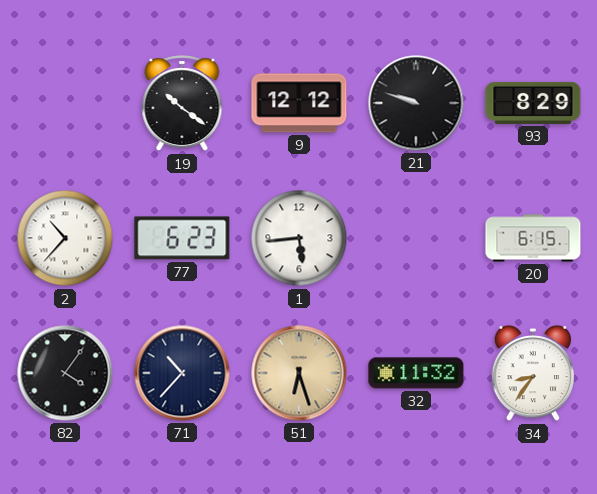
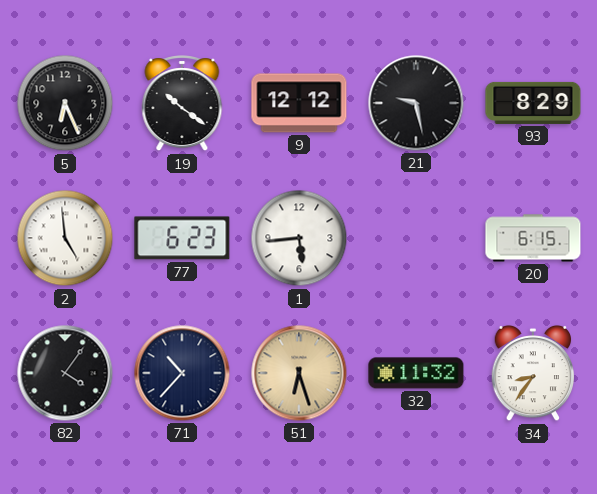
5: none -> 6:26 (65, 103)
21: 9:48 -> 9:28 (416, 103)
2: 10:37 -> 4:59 (65, 238)
